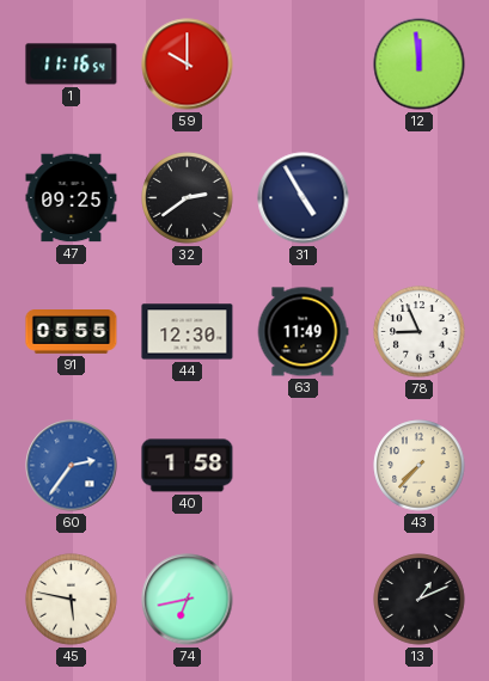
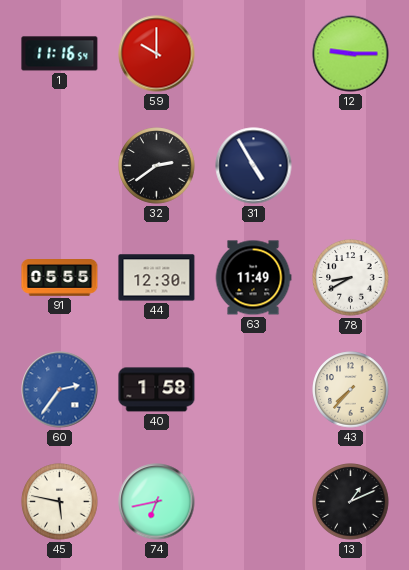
12: 11:59 -> 9:15 (351, 54)
47: 09:25 -> none (72, 198)
78: 8:56 -> 8:40 (351, 278)
